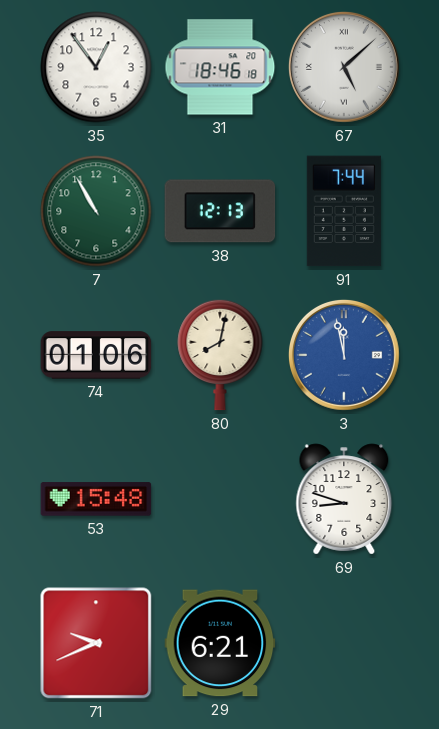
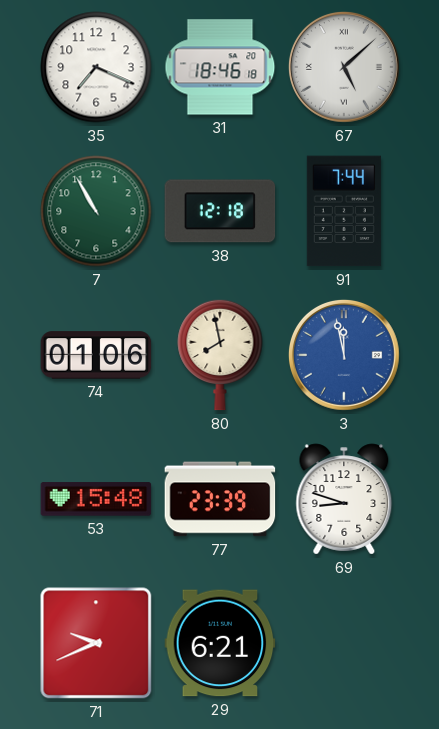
35: 12:54 -> 7:19 (96, 67)
38: 12:13 -> 12:18 (220, 211)
80: 8:02 -> 7:58 (220, 355)
77: none -> 23:39 (220, 499)
